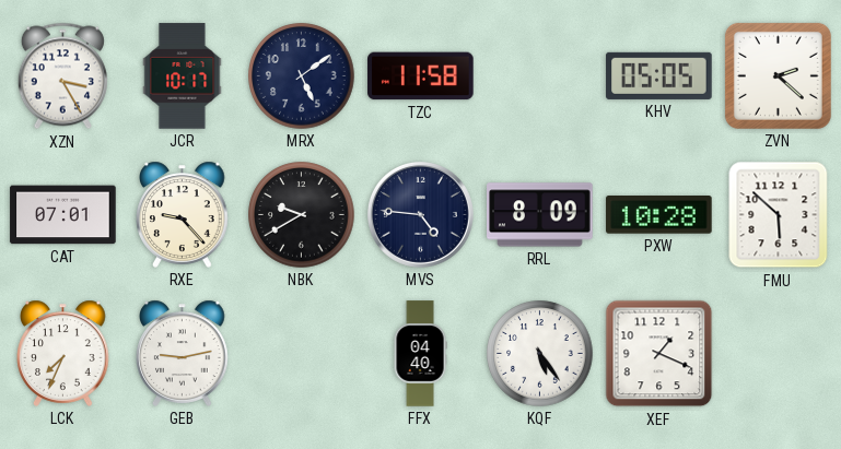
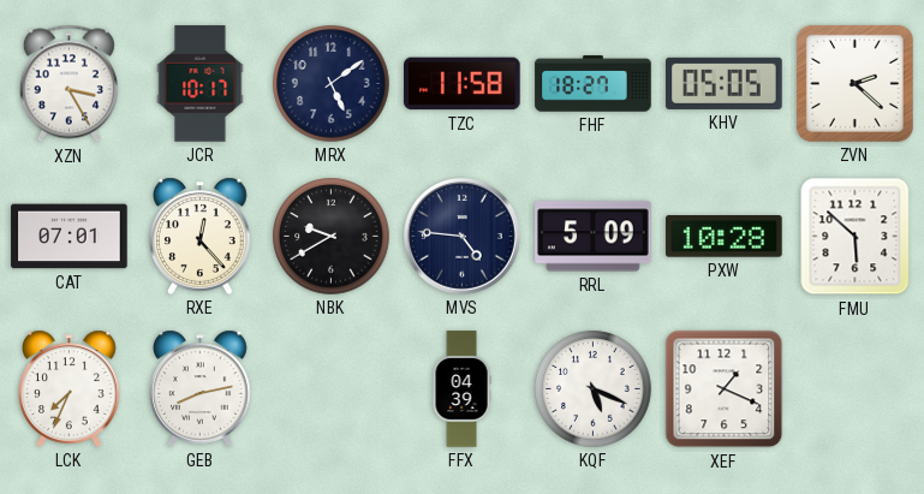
FHF: none -> 18:27 (594, 84)
RXE: 9:23 -> 12:23 (201, 236)
RRL: 8:09 -> 5:09 (594, 237)
GEB: 9:13 -> 8:13 (201, 388)
FFX: 04:40 -> 04:39 (461, 389)
KQF: 5:24 -> 5:19 (594, 389)
